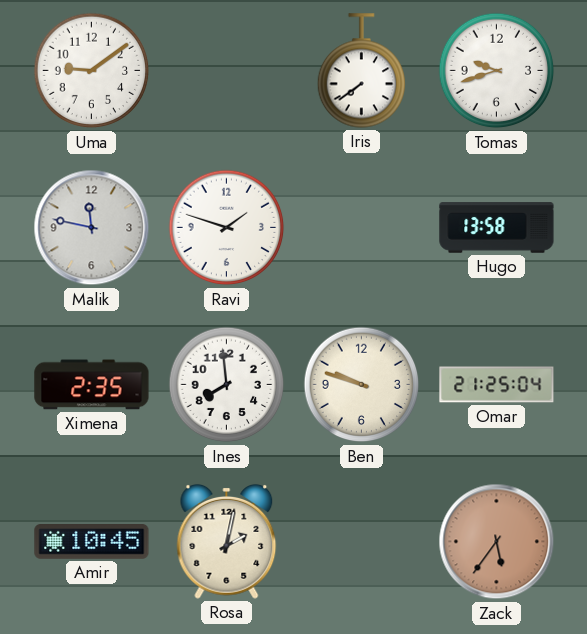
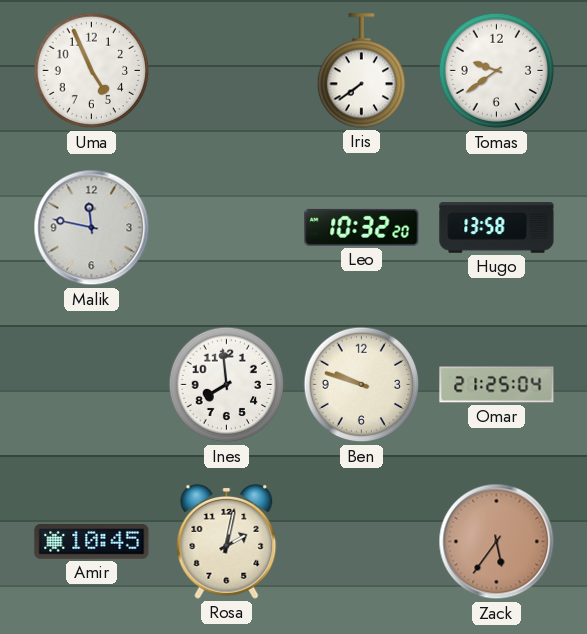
Uma: 9:09 -> 4:56 (92, 71)
Tomas: 9:42 -> 9:39 (497, 71)
Ravi: 1:48 -> none (227, 228)
Leo: none -> 10:32 (362, 227)
Ximena: 2:35 -> none (92, 385)
